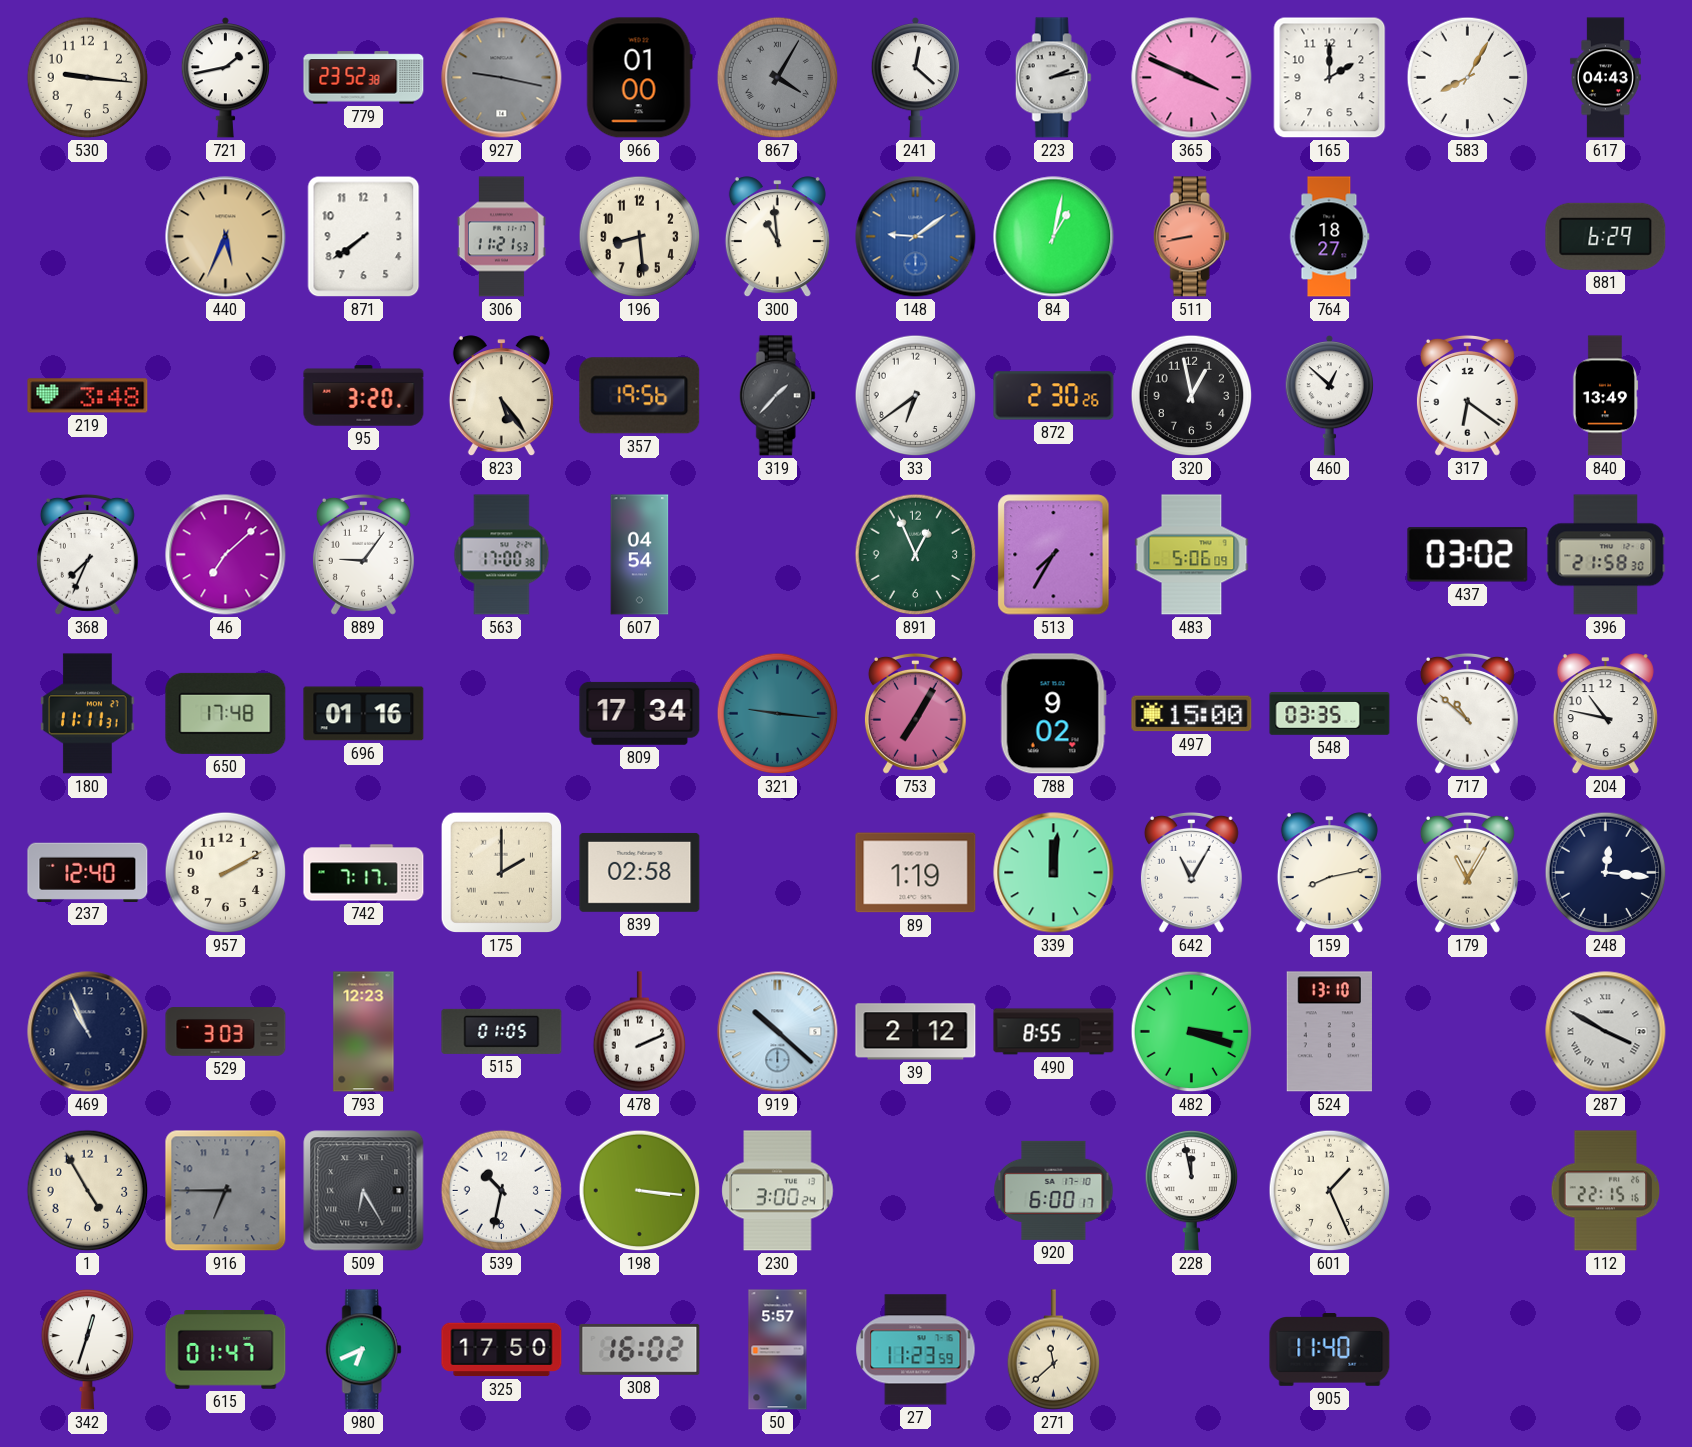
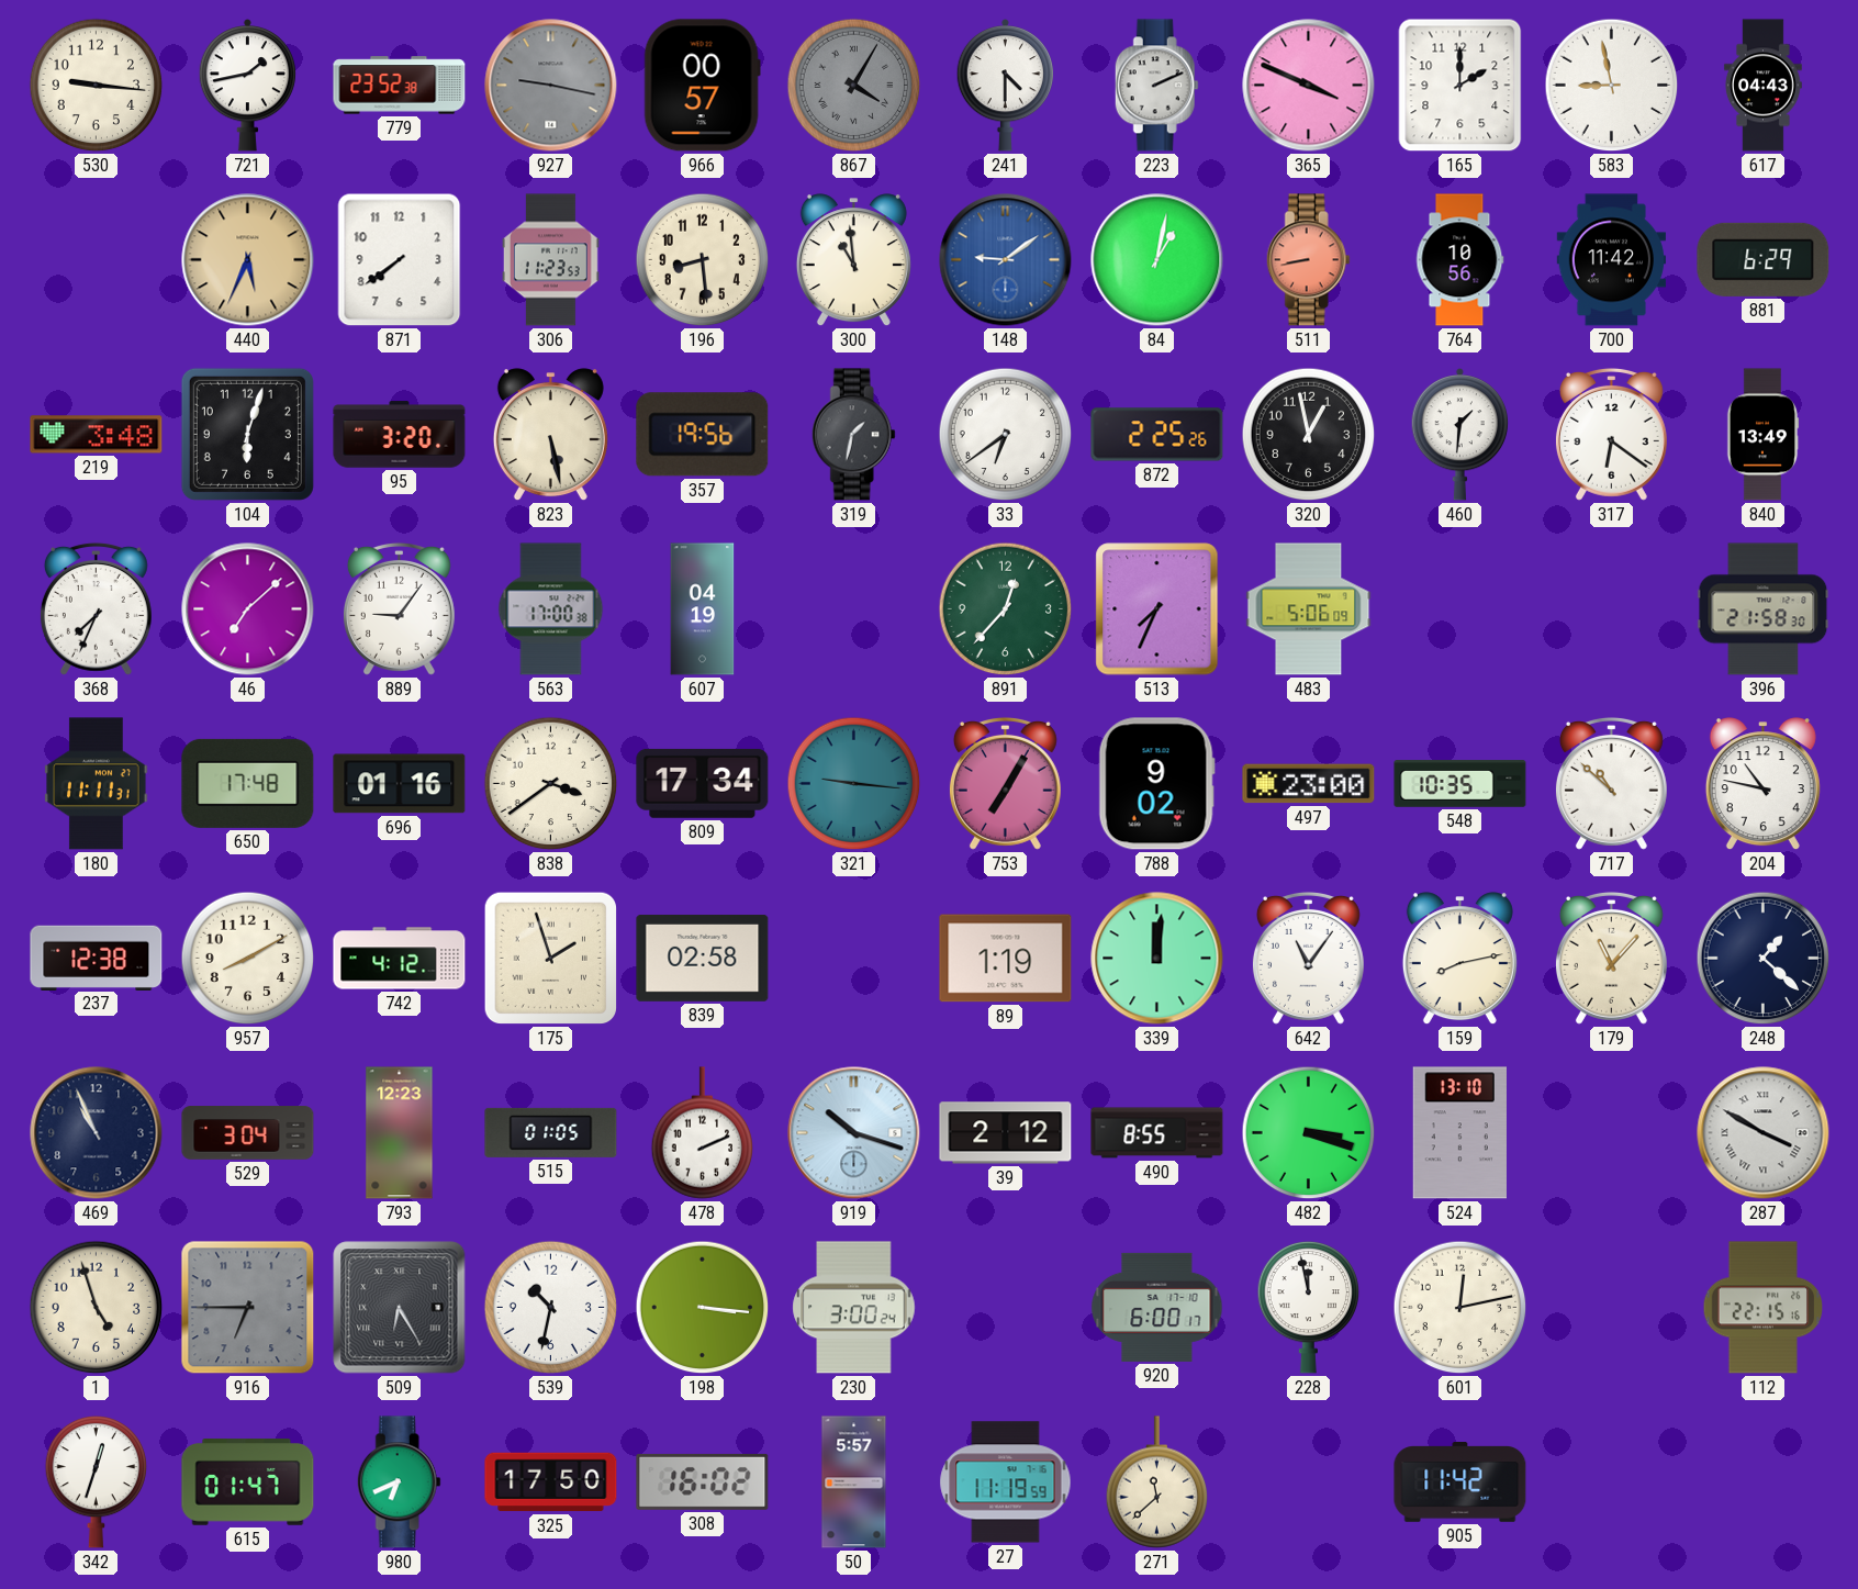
966: 01:00 -> 00:57 (702, 86)
241: 12:22 -> 4:30 (1005, 86)
223: 2:13 -> 2:11 (1156, 86)
583: 8:05 -> 8:58 (1612, 86)
306: 11:21 -> 11:23 (550, 260)
764: 18:27 -> 10:56 (1460, 260)
700: none -> 11:42 (1611, 260)
104: none -> 6:03 (247, 434)
823: 5:24 -> 5:28 (550, 435)
319: 1:37 -> 1:32 (853, 435)
872: 2:30 -> 2:25 (1157, 435)
460: 12:52 -> 1:31 (1459, 435)
607: 04:54 -> 04:19 (703, 609)
891: 12:56 -> 12:37 (1006, 609)
513: 7:35 -> 7:34 (1157, 609)
437: 03:02 -> none (1468, 555)
838: none -> 3:39 (551, 784)
497: 15:00 -> 23:00 (1309, 784)
548: 03:35 -> 10:35 (1460, 784)
237: 12:40 -> 12:38 (97, 958)
957: 2:10 -> 8:10 (248, 959)
742: 7:17 -> 4:12 (400, 959)
175: 2:00 -> 1:57 (551, 959)
642: 11:05 -> 11:06 (1308, 958)
179: 11:05 -> 11:07 (1611, 958)
248: 12:16 -> 1:22 (1764, 959)
529: 3:03 -> 3:04 (248, 1133)
919: 10:22 -> 10:18 (854, 1133)
1: 4:55 -> 4:57 (97, 1308)
601: 1:26 -> 12:13 (1460, 1308)
27: 11:23 -> 11:19 (1006, 1482)
905: 11:40 -> 11:42 (1460, 1482)
